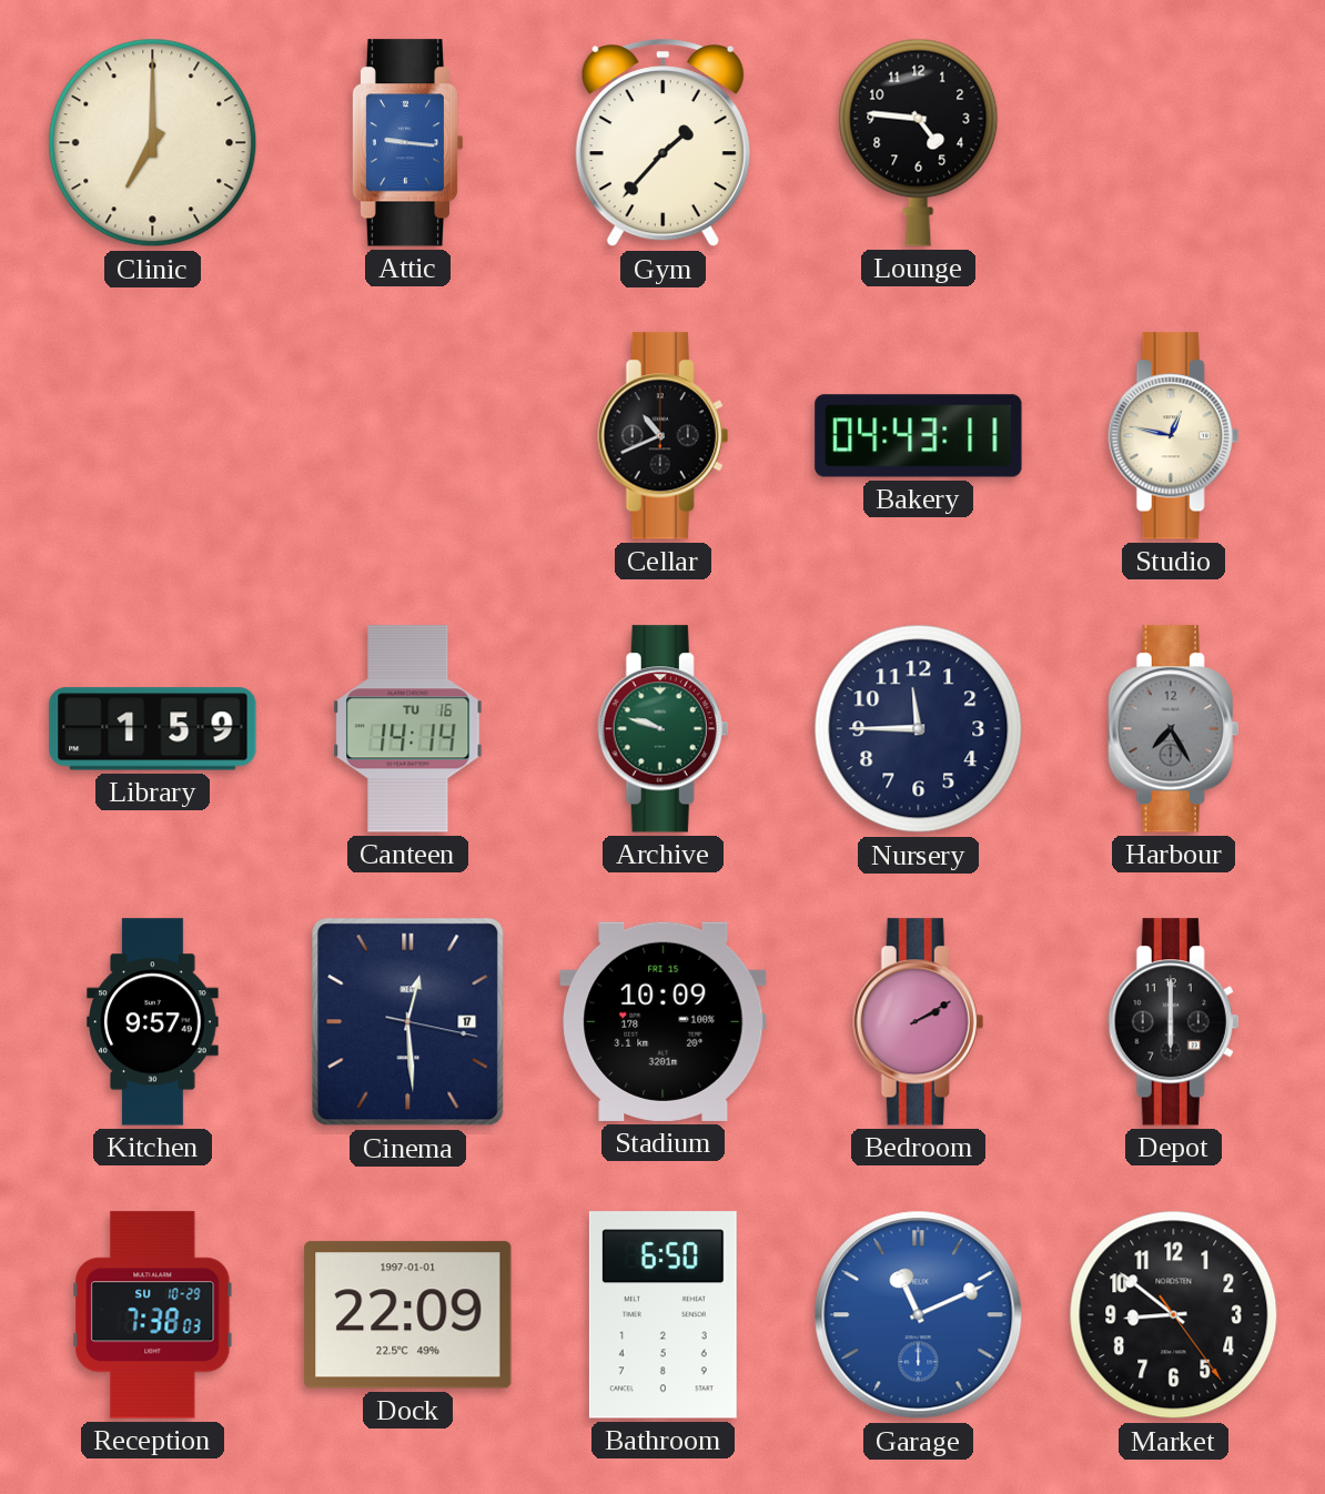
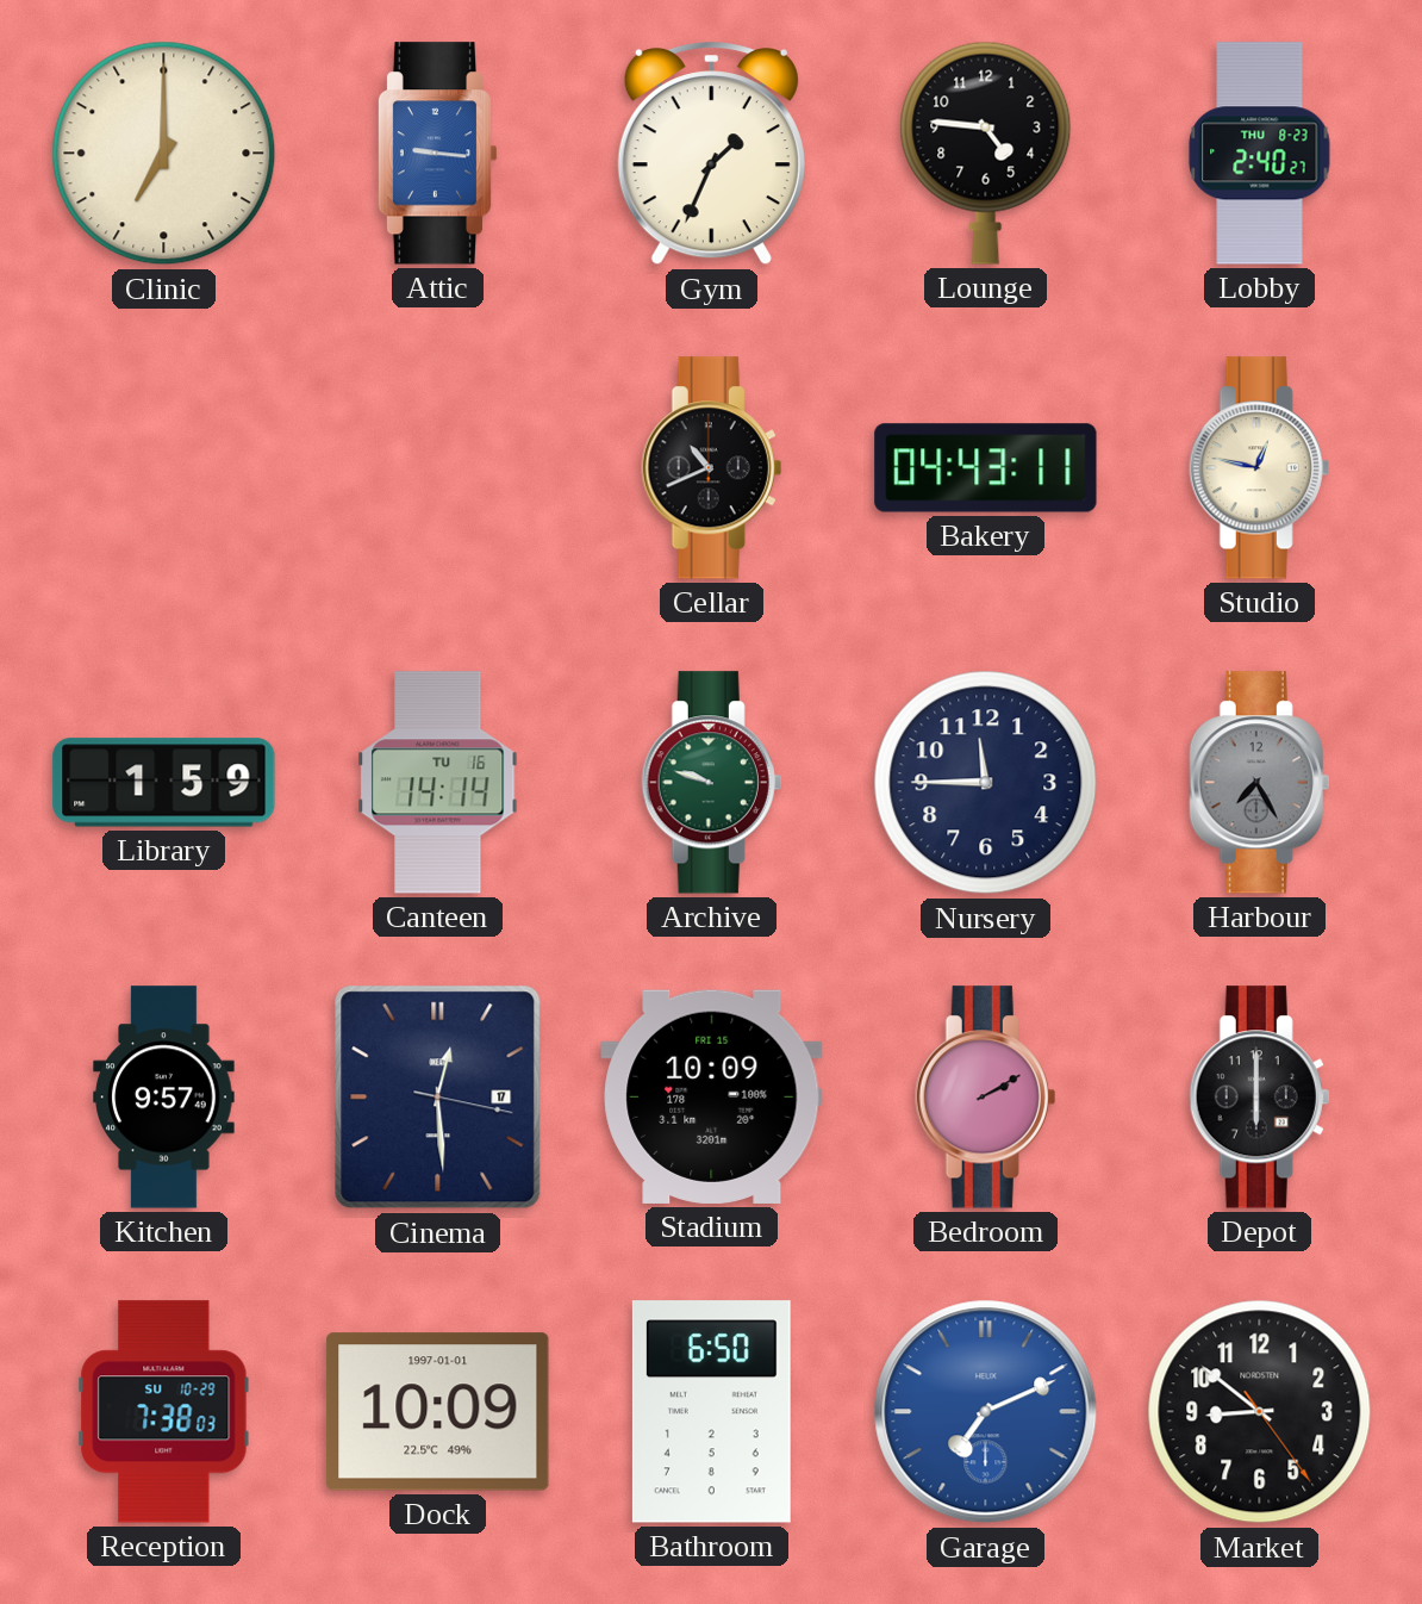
Gym: 1:37 -> 1:34 (711, 155)
Lobby: none -> 2:40 (1260, 154)
Dock: 22:09 -> 10:09 (438, 1412)
Garage: 11:11 -> 7:11 (986, 1412)
